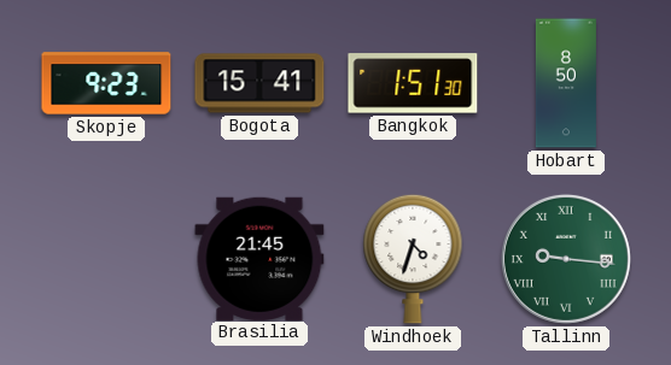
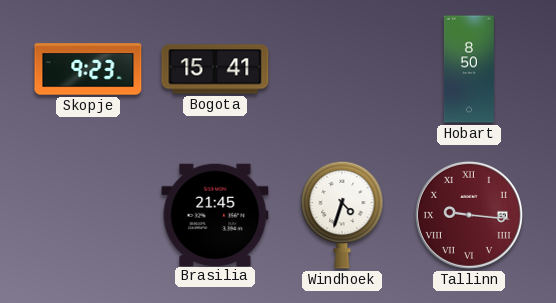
Bangkok: 1:51 -> none (413, 83)
Tallinn dial: green -> burgundy (469, 215)
